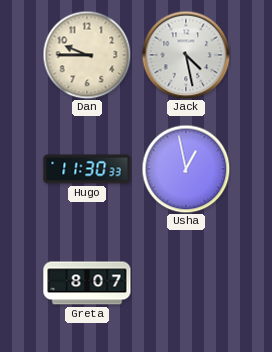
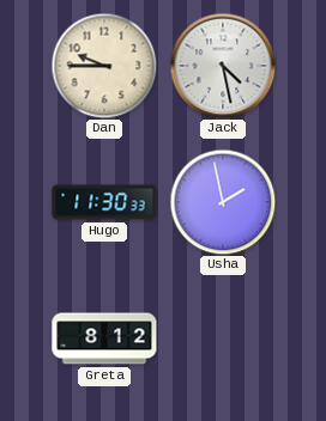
Usha: 12:58 -> 1:58 (223, 202)
Greta: 8:07 -> 8:12 (104, 338)
